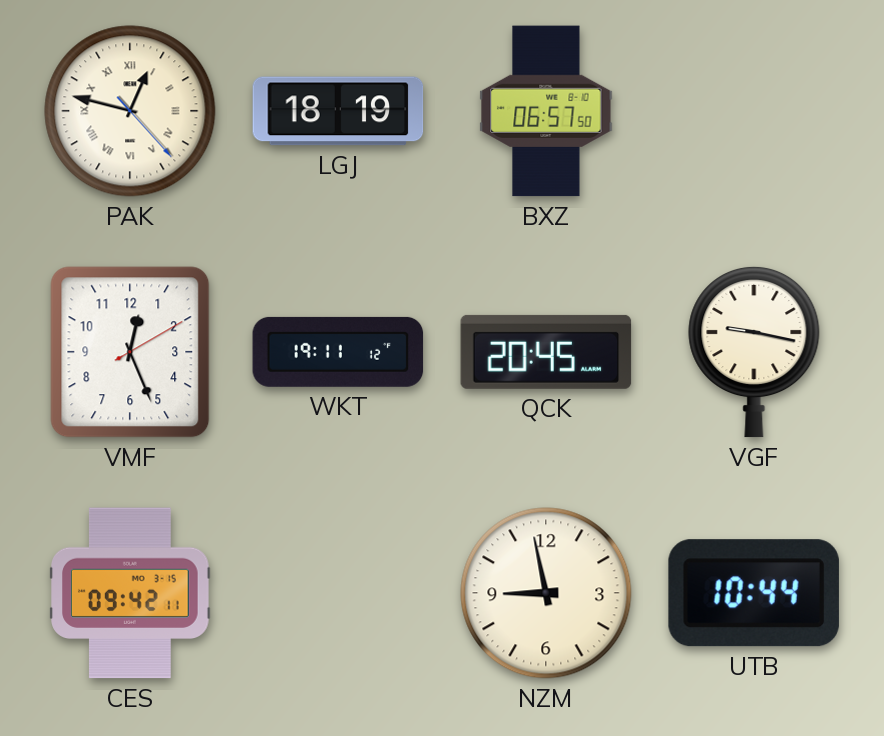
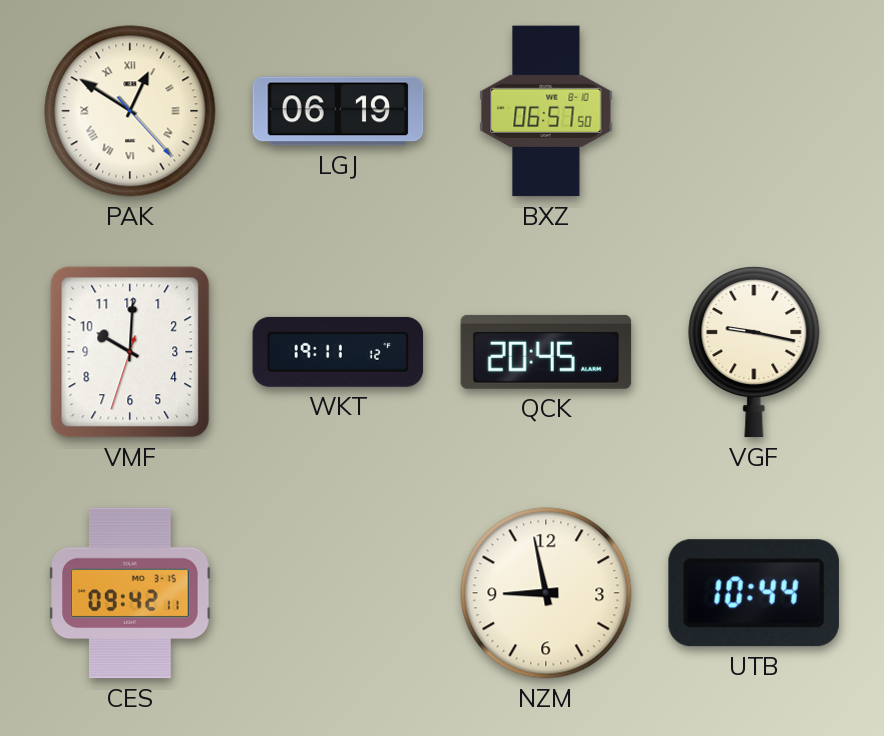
PAK: 12:47 -> 12:50 (130, 111)
LGJ: 18:19 -> 06:19 (338, 111)
VMF: 12:26 -> 10:00 (130, 352)
